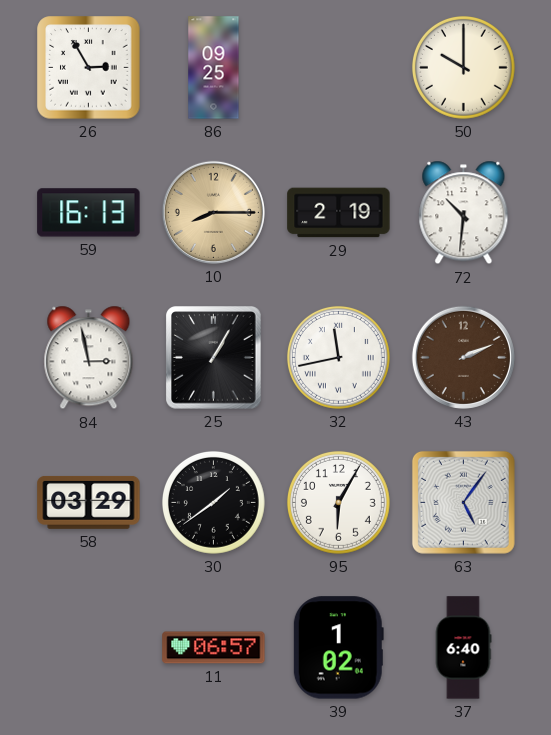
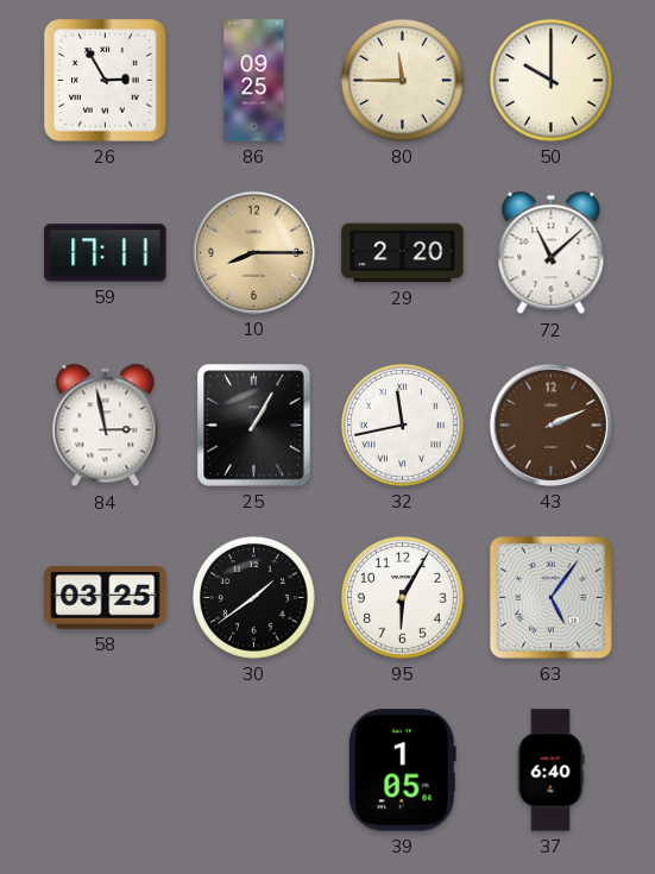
80: none -> 11:45 (402, 80)
59: 16:13 -> 17:11 (106, 253)
29: 2:19 -> 2:20 (403, 253)
72: 10:31 -> 11:08 (552, 253)
58: 03:29 -> 03:25 (106, 597)
11: 06:57 -> none (214, 648)
39: 1:02 -> 1:05 (402, 771)
